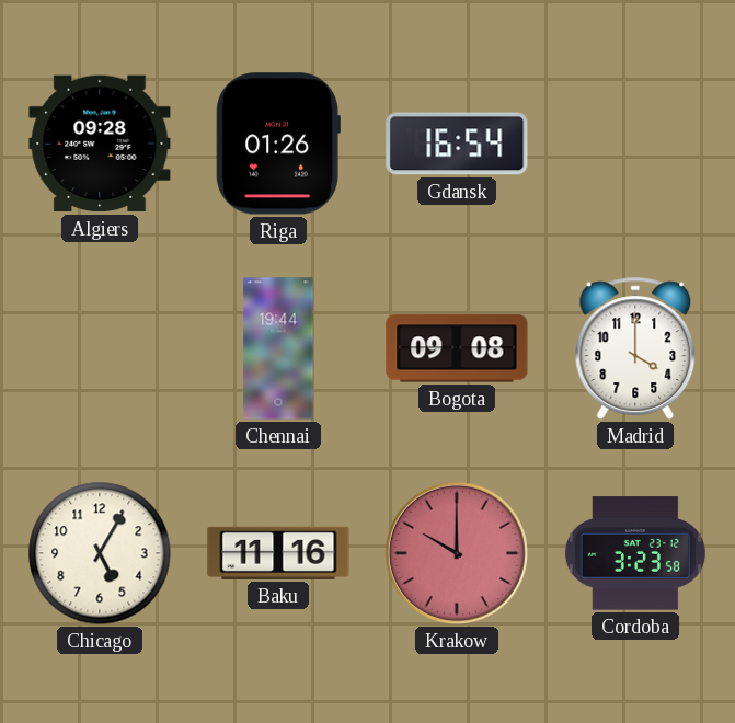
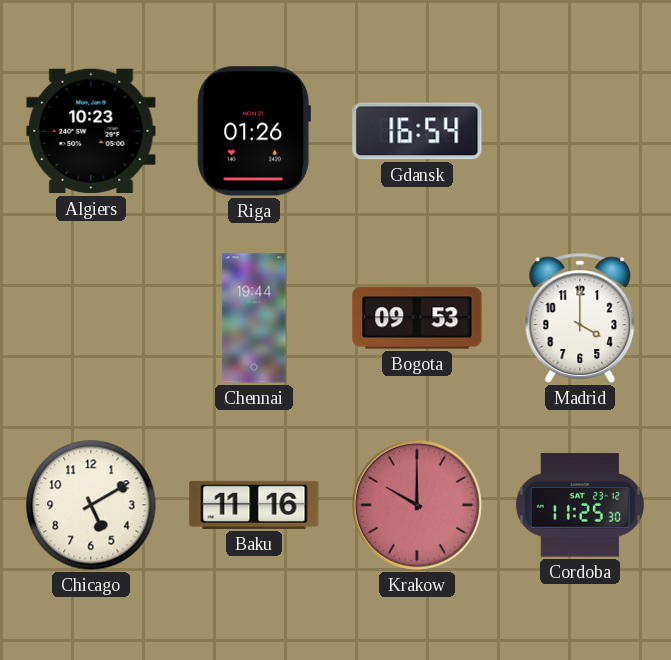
Algiers: 09:28 -> 10:23 (91, 131)
Bogota: 09:08 -> 09:53 (417, 318)
Chicago: 5:05 -> 5:10 (91, 505)
Cordoba: 3:23 -> 11:25 (580, 505)
